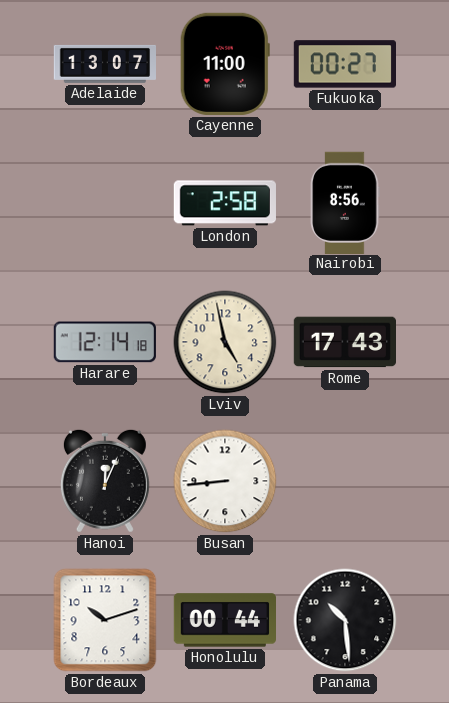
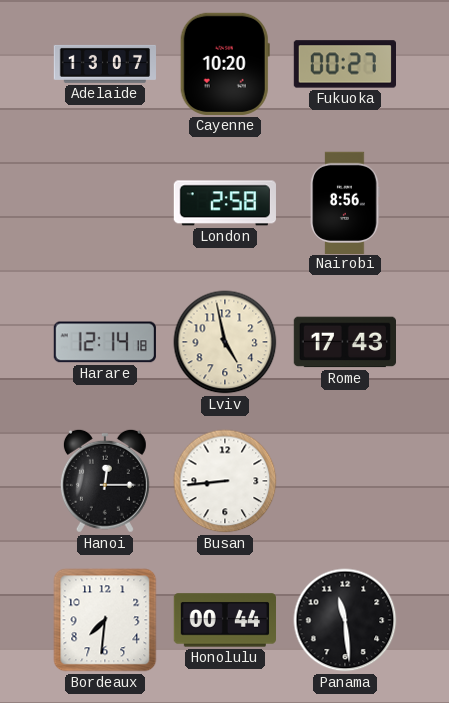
Cayenne: 11:00 -> 10:20 (225, 64)
Hanoi: 12:04 -> 12:15 (105, 481)
Bordeaux: 10:12 -> 7:31 (105, 620)
Panama: 10:29 -> 11:29 (345, 620)
